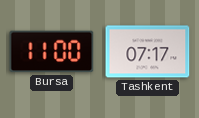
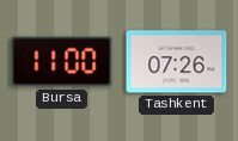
Tashkent: 07:17 -> 07:26 (177, 62)
